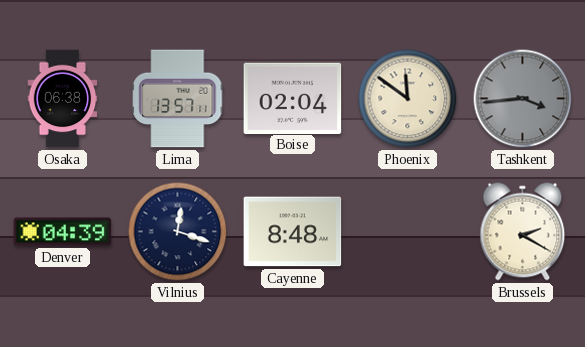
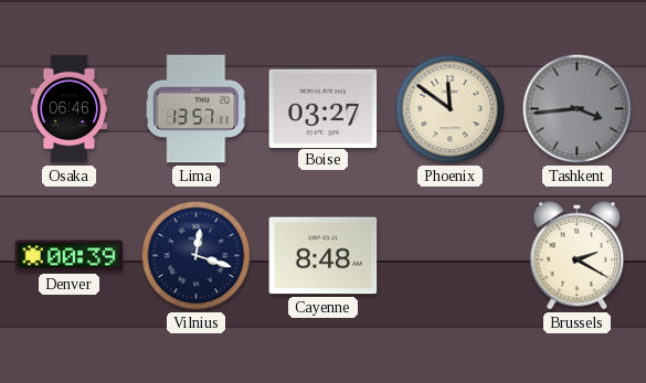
Osaka: 06:38 -> 06:46 (70, 109)
Boise: 02:04 -> 03:27 (324, 108)
Denver: 04:39 -> 00:39 (70, 256)
